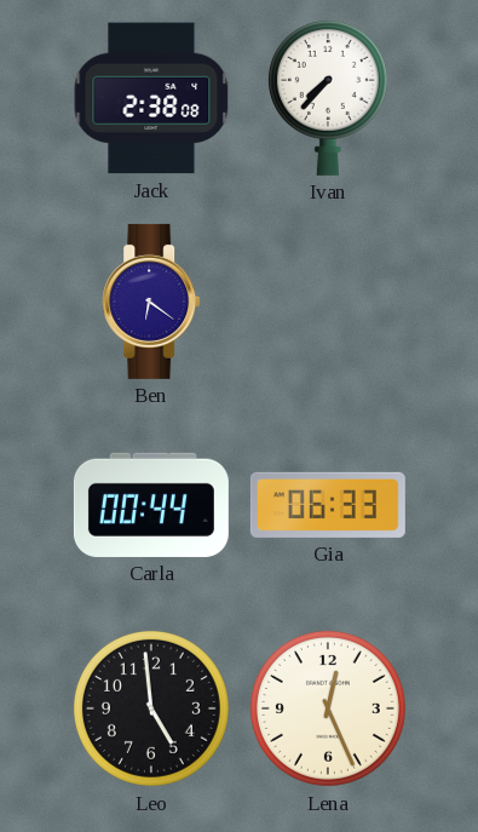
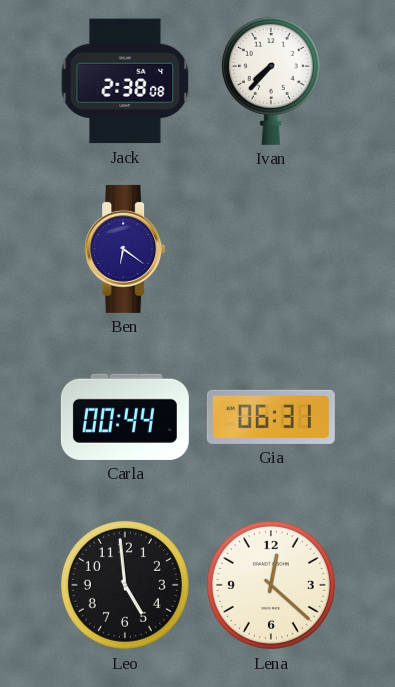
Gia: 06:33 -> 06:31 (271, 417)
Lena: 12:26 -> 12:22 (271, 585)
